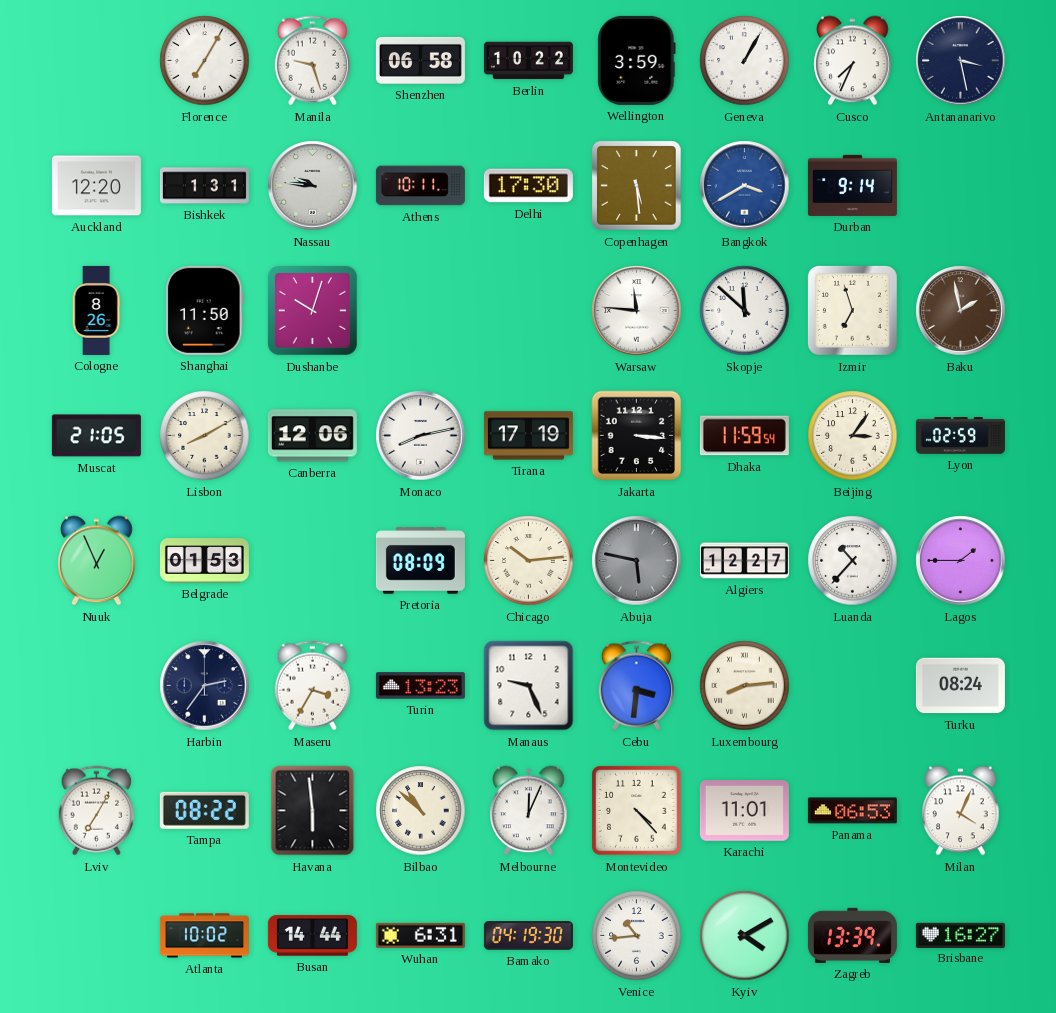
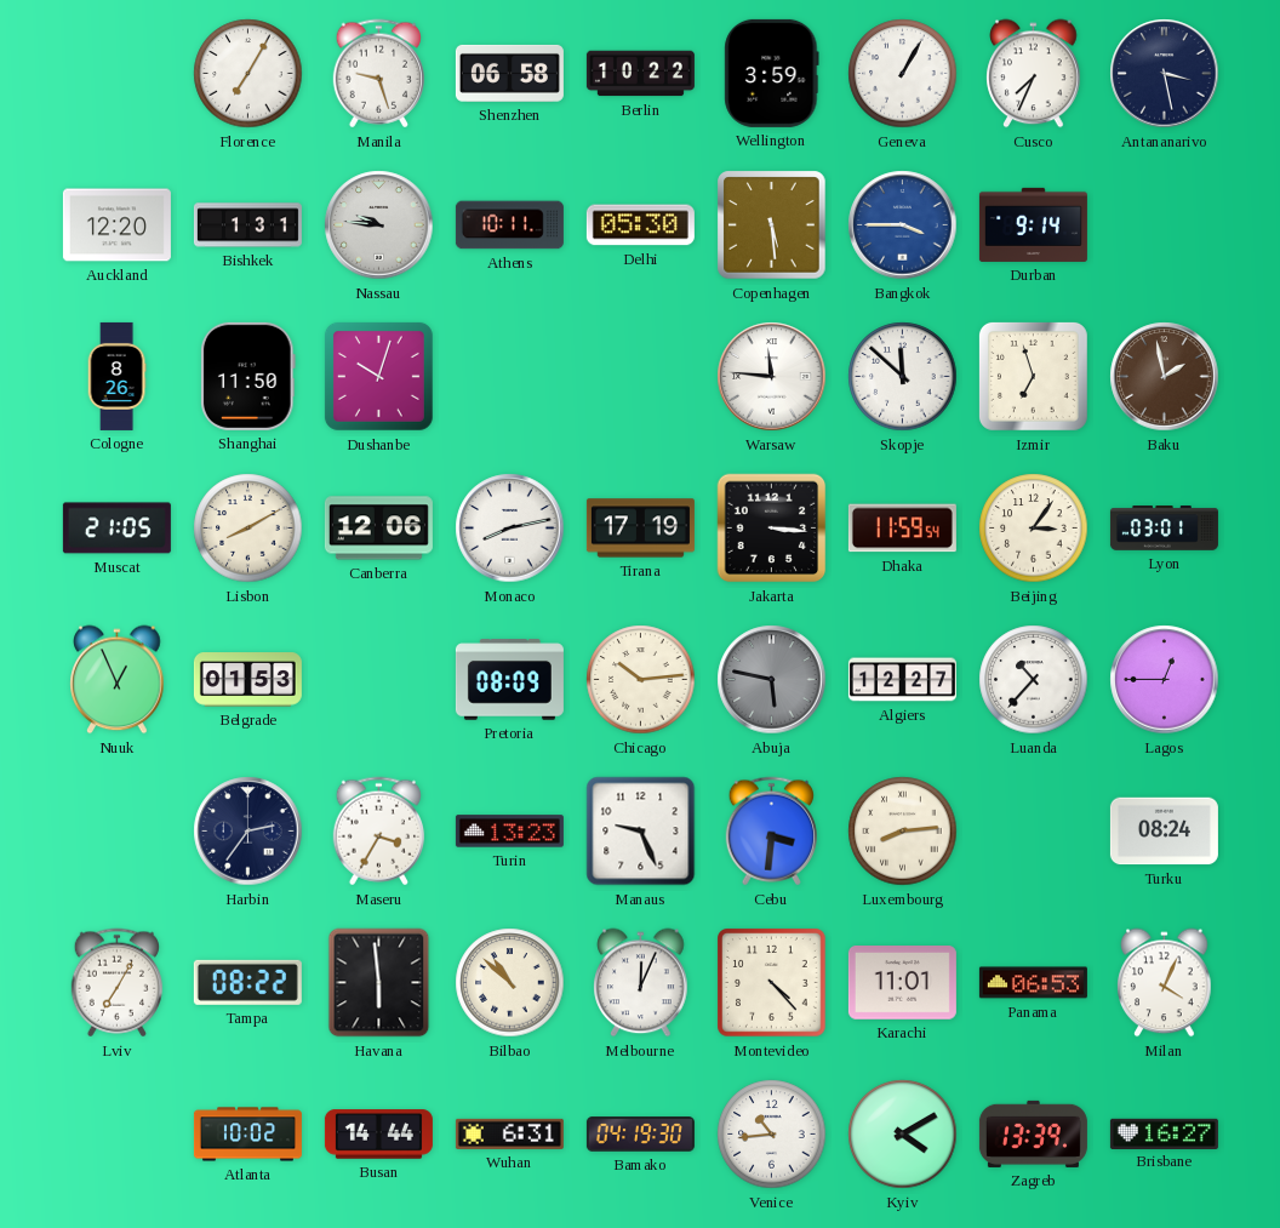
Delhi: 17:30 -> 05:30 (640, 225)
Bangkok: 3:40 -> 3:45 (903, 225)
Lyon: 02:59 -> 03:01 (1164, 529)
Lagos: 1:45 -> 12:45 (1165, 680)
